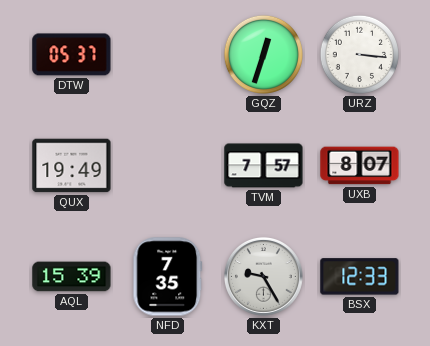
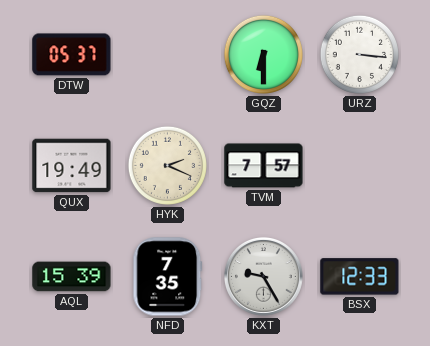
GQZ: 12:33 -> 6:30 (263, 54)
HYK: none -> 2:19 (167, 165)
UXB: 8:07 -> none (360, 166)
